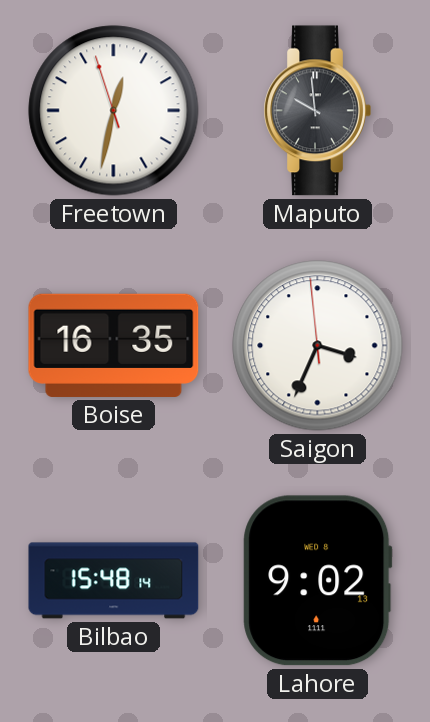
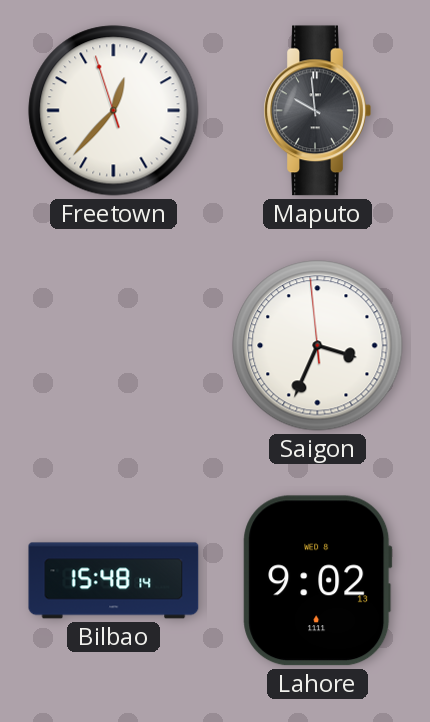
Freetown: 12:31 -> 12:36 (114, 111)
Boise: 16:35 -> none (114, 345)
